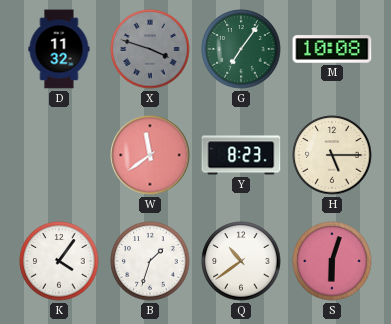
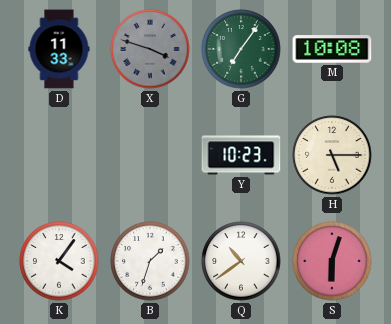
D: 11:32 -> 11:33 (59, 49)
W: 11:39 -> none (150, 155)
Y: 8:23 -> 10:23 (241, 155)
